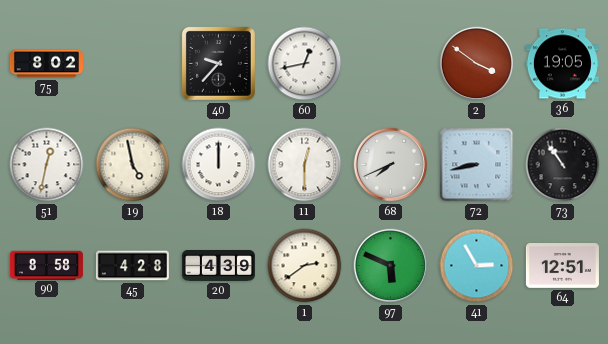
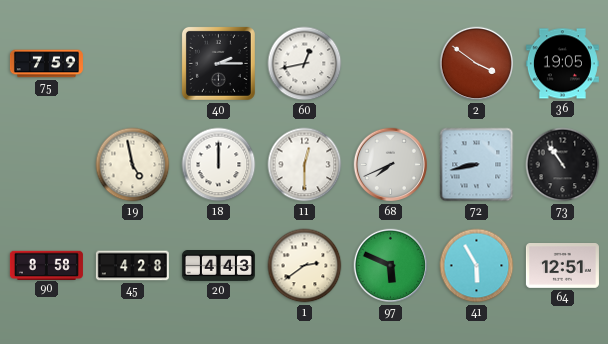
75: 8:02 -> 7:59 (46, 64)
40: 9:37 -> 2:15 (218, 63)
51: 12:32 -> none (47, 165)
20: 4:39 -> 4:43 (218, 266)
41: 2:55 -> 5:55 (477, 266)
